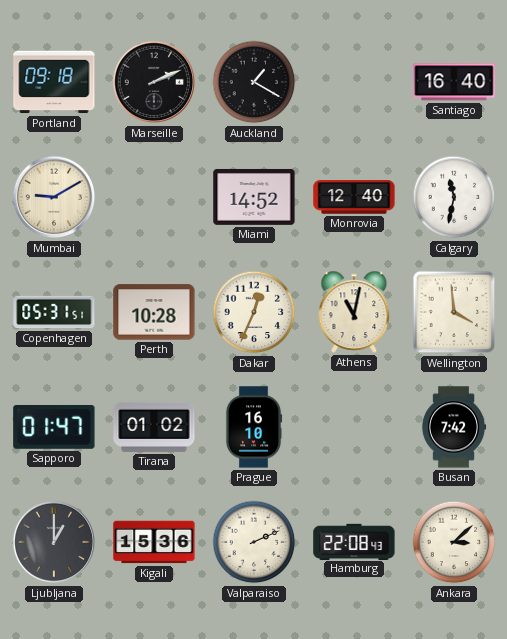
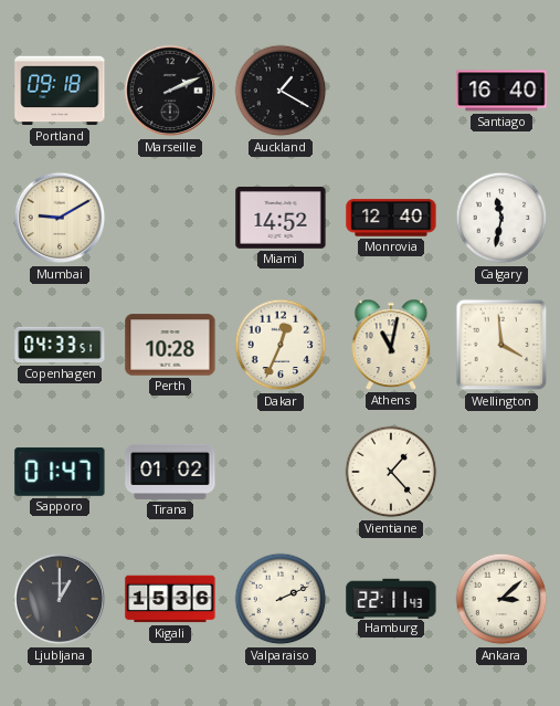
Copenhagen: 05:31 -> 04:33 (60, 345)
Prague: 16:10 -> none (254, 427)
Vientiane: none -> 1:23 (391, 472)
Busan: 7:42 -> none (454, 427)
Hamburg: 22:08 -> 22:11 (391, 598)
